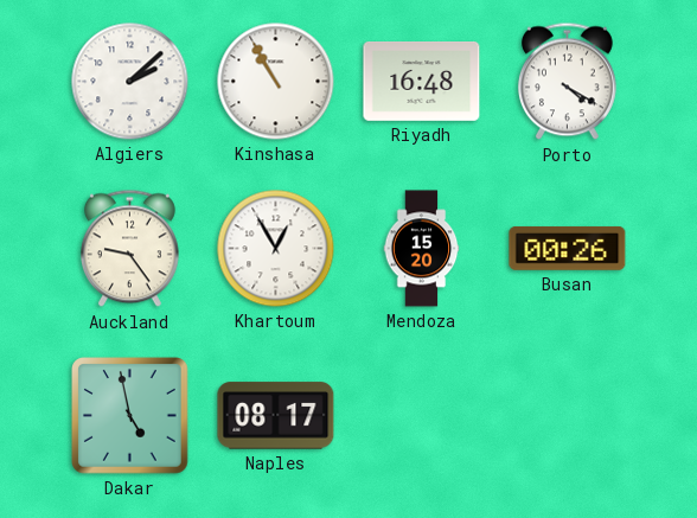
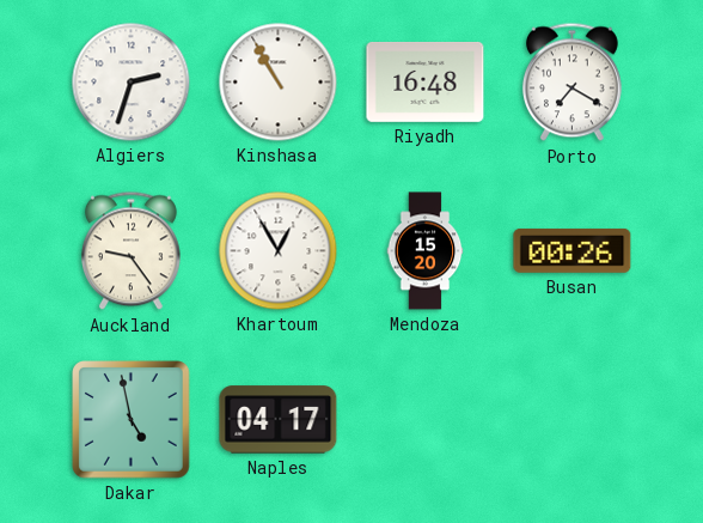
Algiers: 2:08 -> 2:33 (132, 83)
Porto: 4:20 -> 7:20 (571, 83)
Naples: 08:17 -> 04:17 (279, 420)
